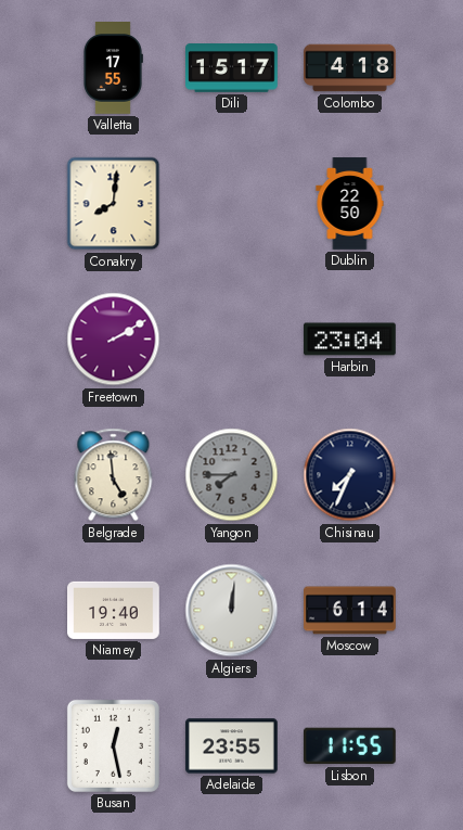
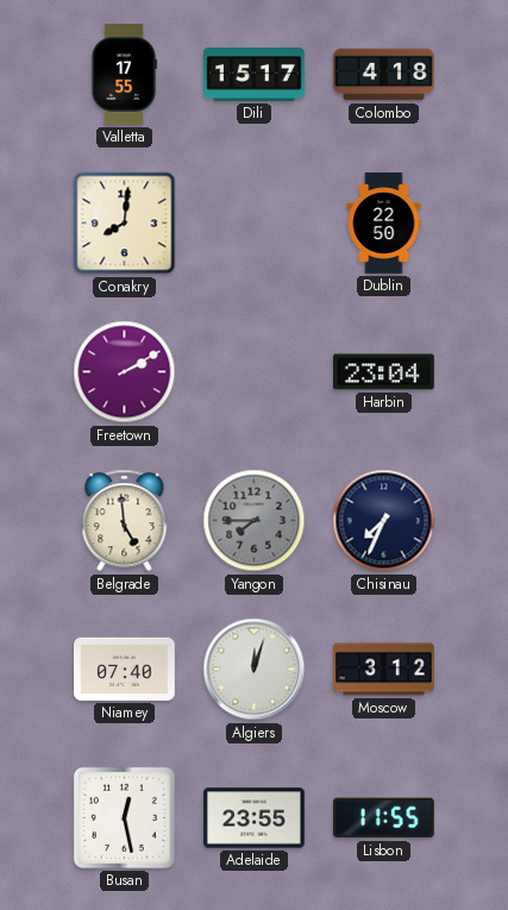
Niamey: 19:40 -> 07:40 (125, 669)
Algiers: 12:01 -> 12:03 (255, 670)
Moscow: 6:14 -> 3:12 (384, 670)
